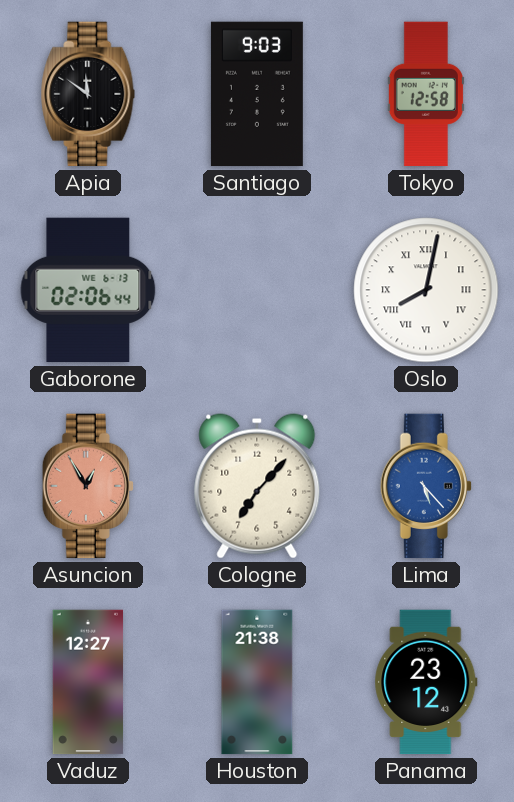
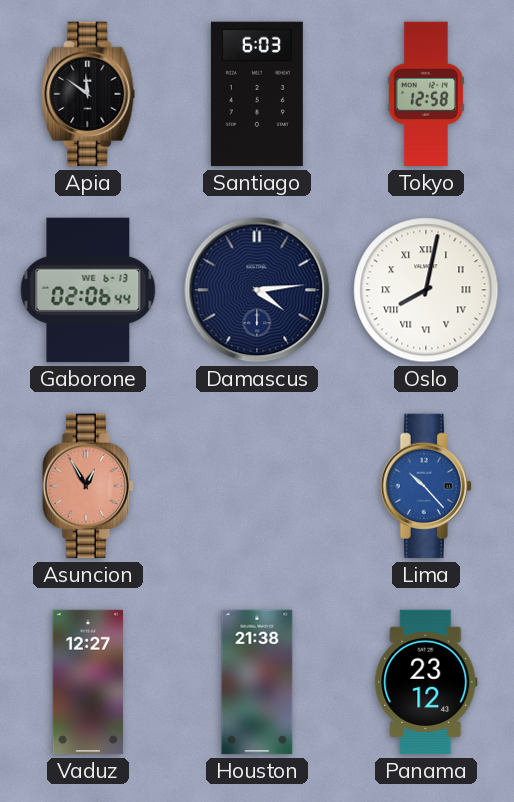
Santiago: 9:03 -> 6:03 (257, 94)
Damascus: none -> 4:14 (257, 290)
Cologne: 7:07 -> none (257, 486)
Lima: 5:23 -> 10:23 (425, 486)
